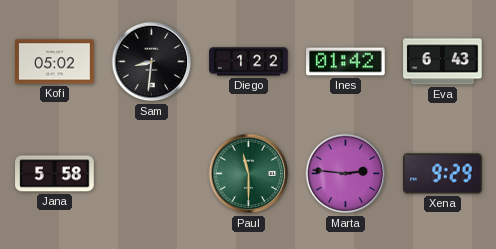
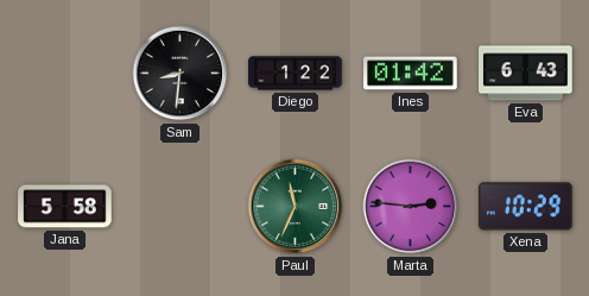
Kofi: 05:02 -> none (55, 62)
Paul: 11:30 -> 11:34 (296, 207)
Xena: 9:29 -> 10:29 (526, 207)
